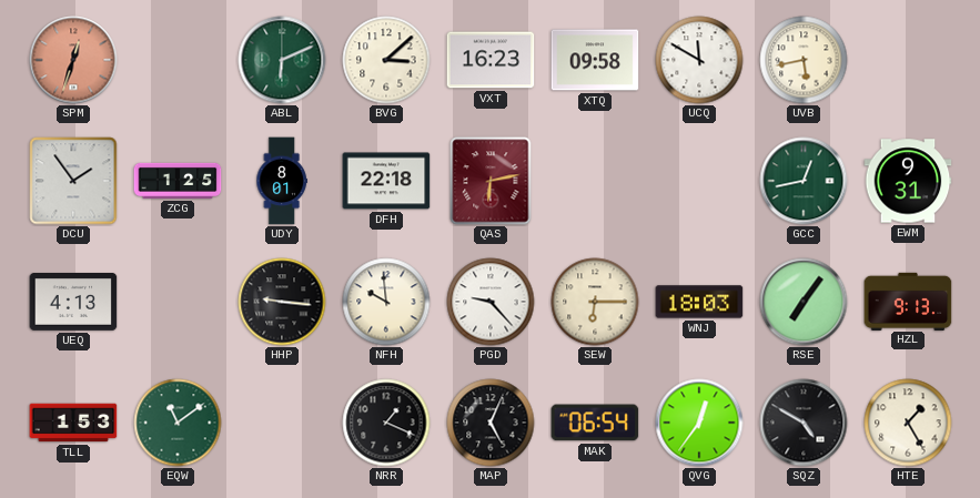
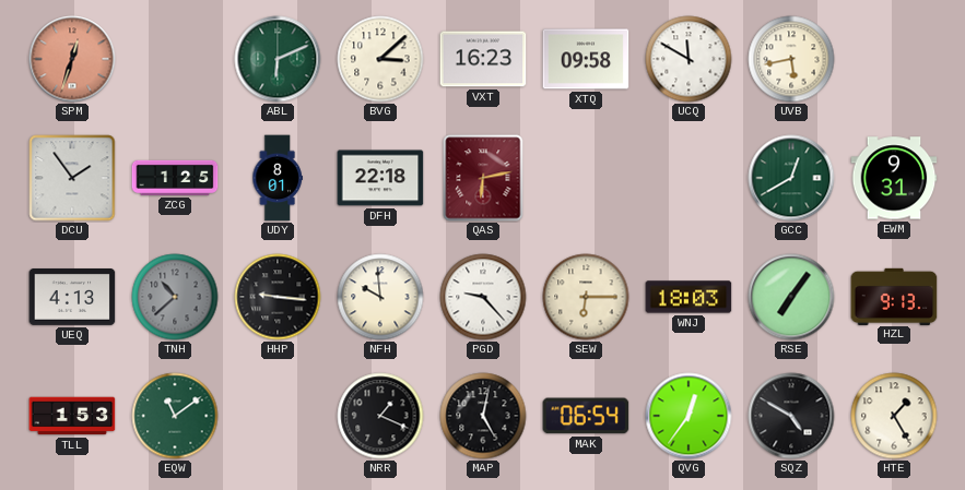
GCC: 12:43 -> 12:40 (791, 178)
TNH: none -> 10:38 (175, 297)
MAP: 5:04 -> 5:02 (483, 416)
